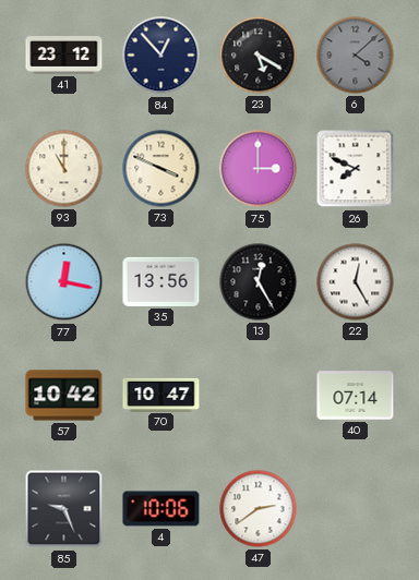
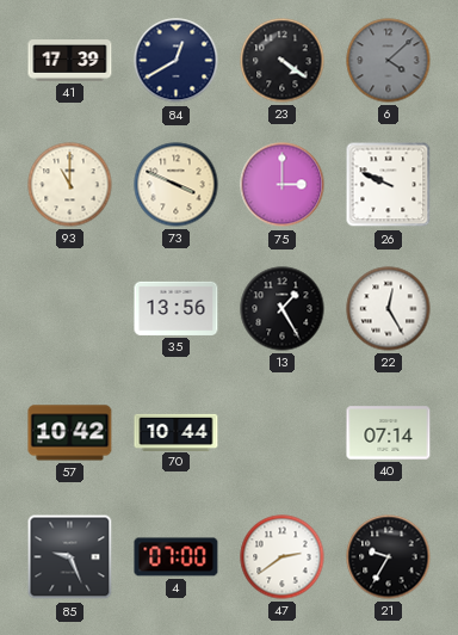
41: 23:12 -> 17:39 (70, 61)
84: 12:53 -> 12:40 (177, 61)
23: 5:20 -> 4:21 (283, 61)
26: 7:49 -> 9:49 (389, 185)
77: 12:17 -> none (64, 282)
13: 12:25 -> 1:25 (283, 309)
70: 10:47 -> 10:44 (177, 432)
4: 10:06 -> 07:00 (177, 557)
21: none -> 9:35 (389, 557)
